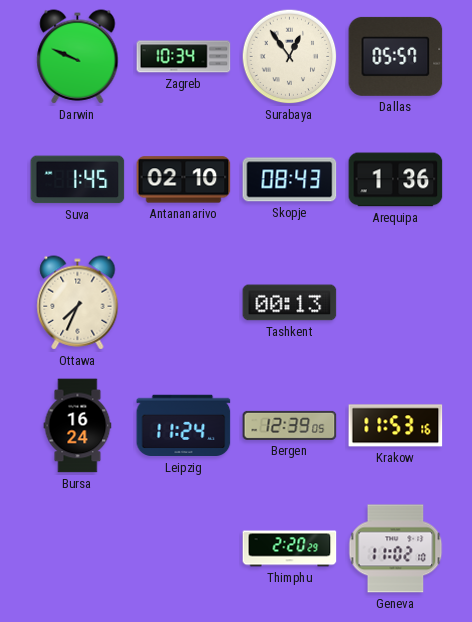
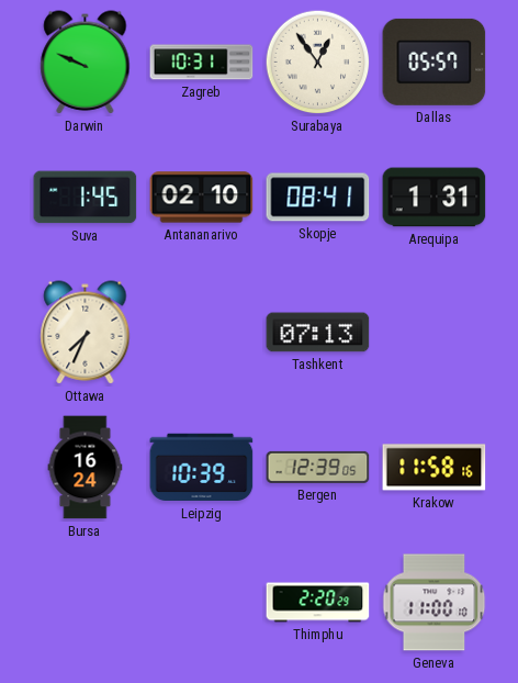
Zagreb: 10:34 -> 10:31 (202, 63)
Skopje: 08:43 -> 08:41 (318, 198)
Arequipa: 1:36 -> 1:31 (435, 198)
Tashkent: 00:13 -> 07:13 (318, 333)
Leipzig: 11:24 -> 10:39 (202, 468)
Krakow: 11:53 -> 11:58 (435, 468)
Geneva: 11:02 -> 11:00 (435, 603)
